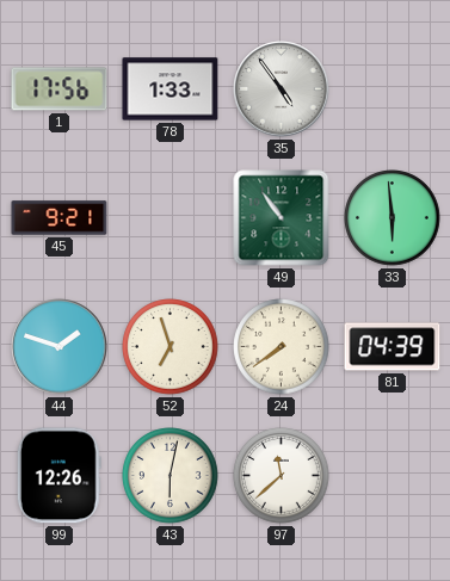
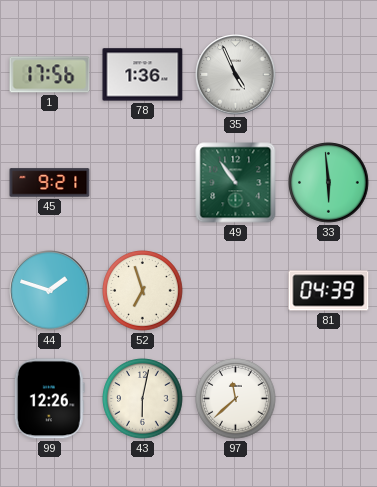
78: 1:33 -> 1:36 (143, 75)
35: 4:54 -> 4:56 (236, 75)
24: 7:39 -> none (282, 347)
